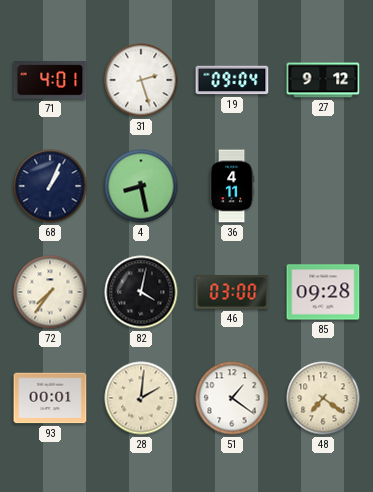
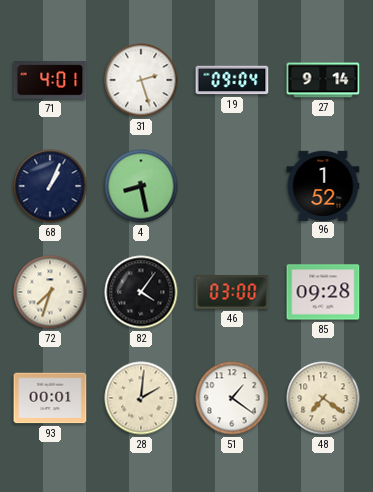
27: 9:12 -> 9:14 (323, 80)
36: 4:11 -> none (232, 186)
96: none -> 1:52 (323, 185)
72: 7:36 -> 7:33 (50, 292)
82: 4:02 -> 4:06 (141, 292)
